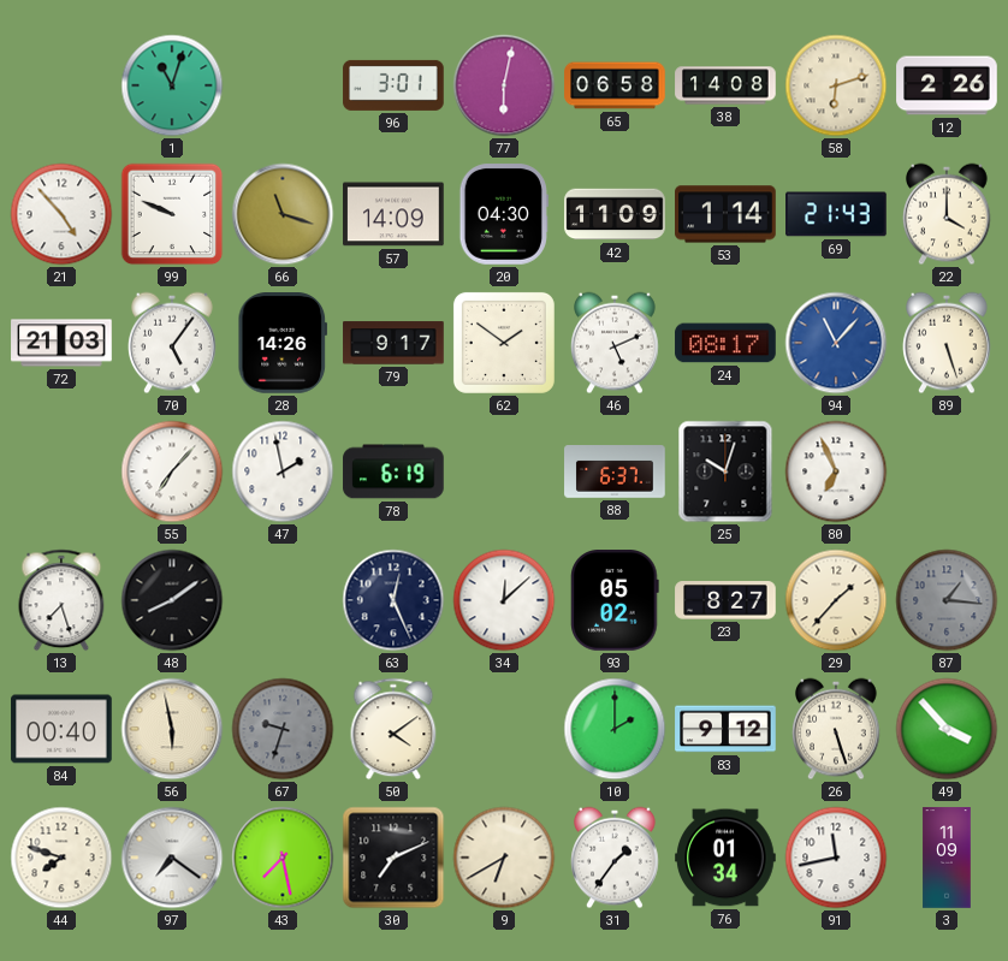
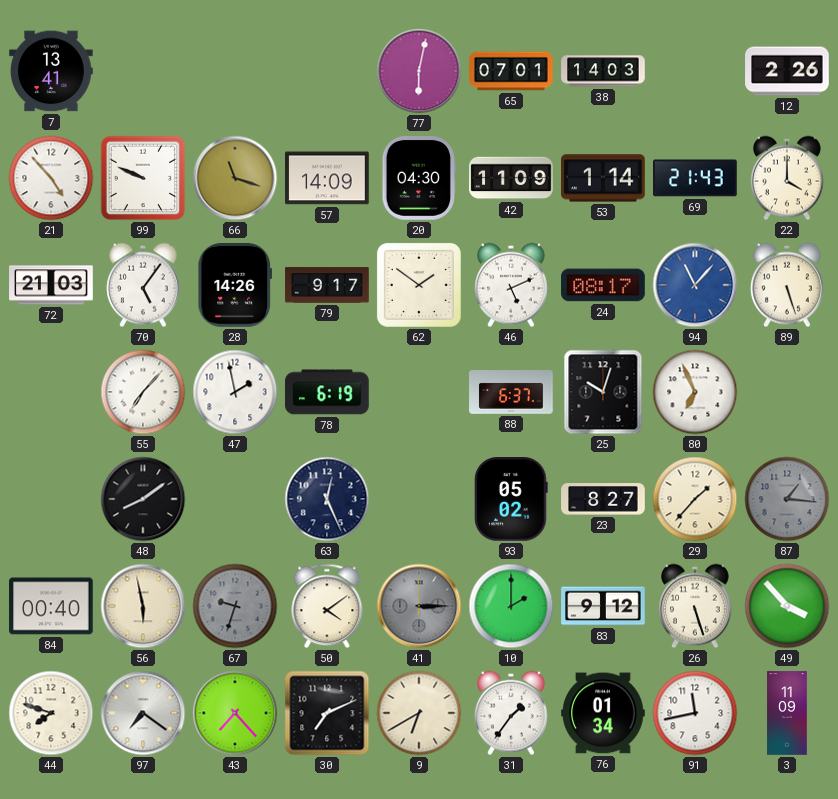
7: none -> 13:41 (51, 71)
1: 11:03 -> none (172, 85)
96: 3:01 -> none (393, 85)
65: 06:58 -> 07:01 (511, 71)
38: 14:08 -> 14:03 (603, 71)
58: 6:12 -> none (836, 85)
13: 7:27 -> none (61, 600)
34: 12:08 -> none (504, 600)
41: none -> 3:15 (419, 606)
43: 7:28 -> 7:23 (235, 713)
